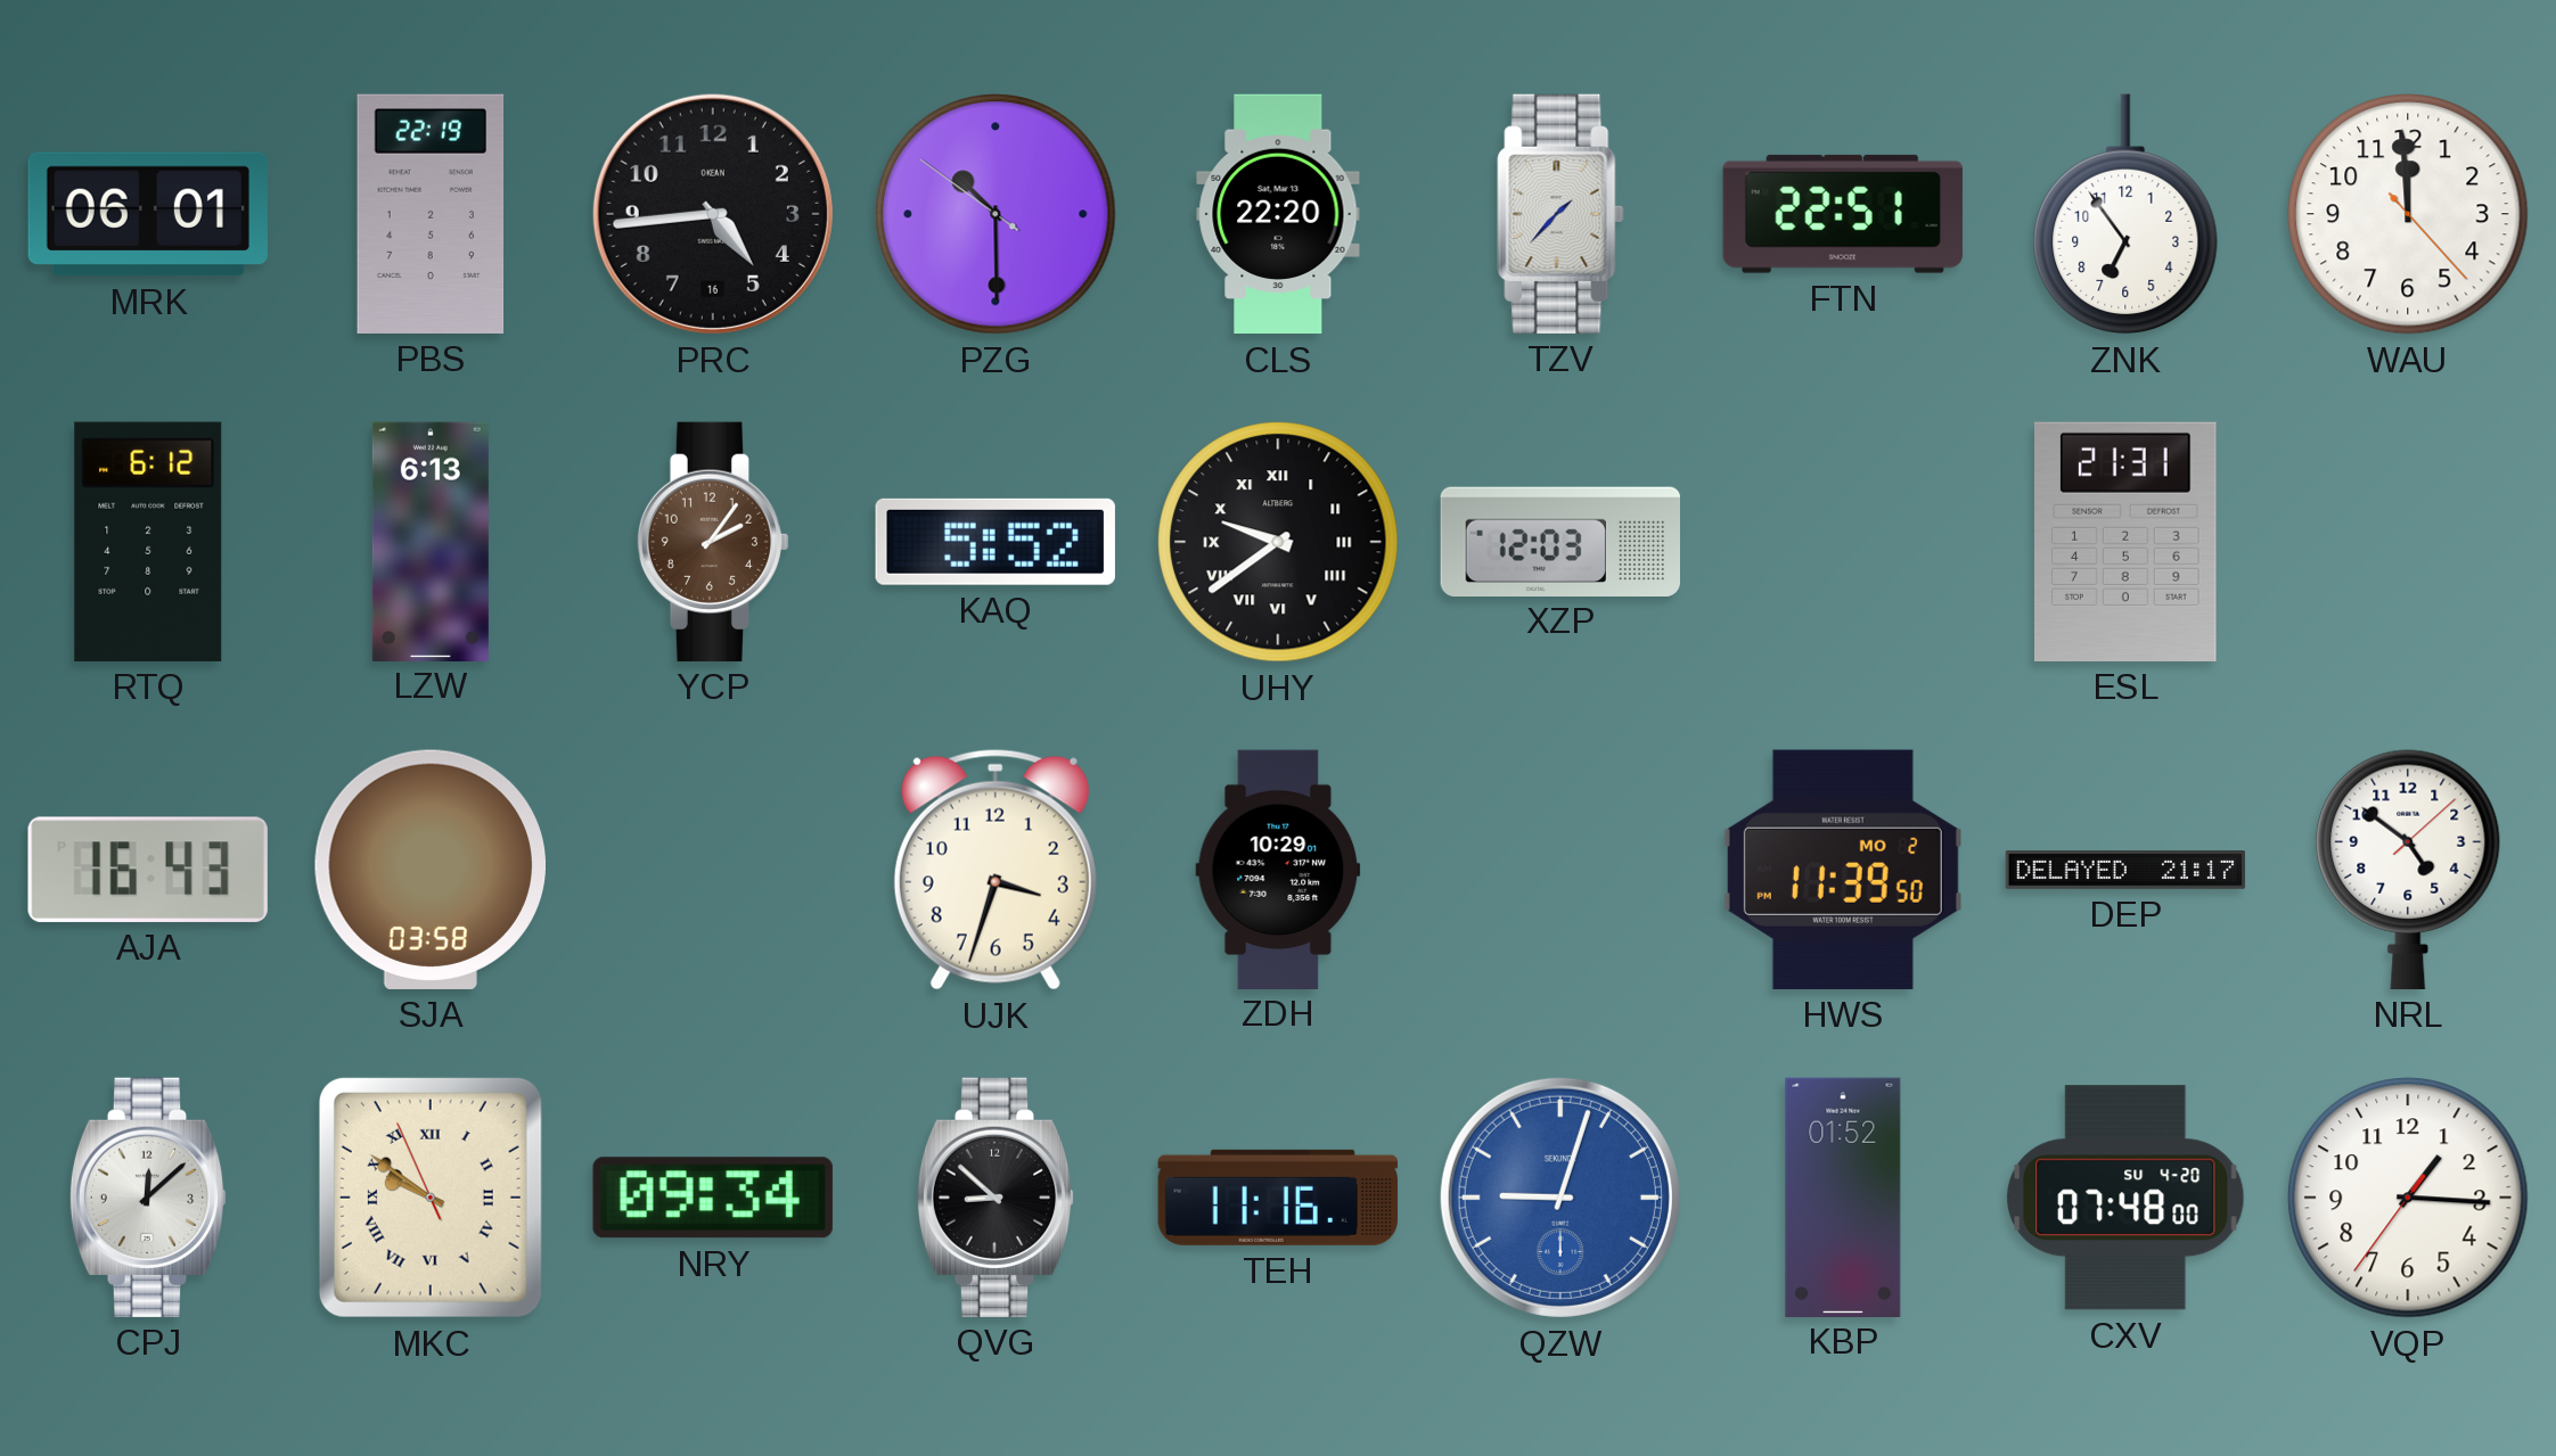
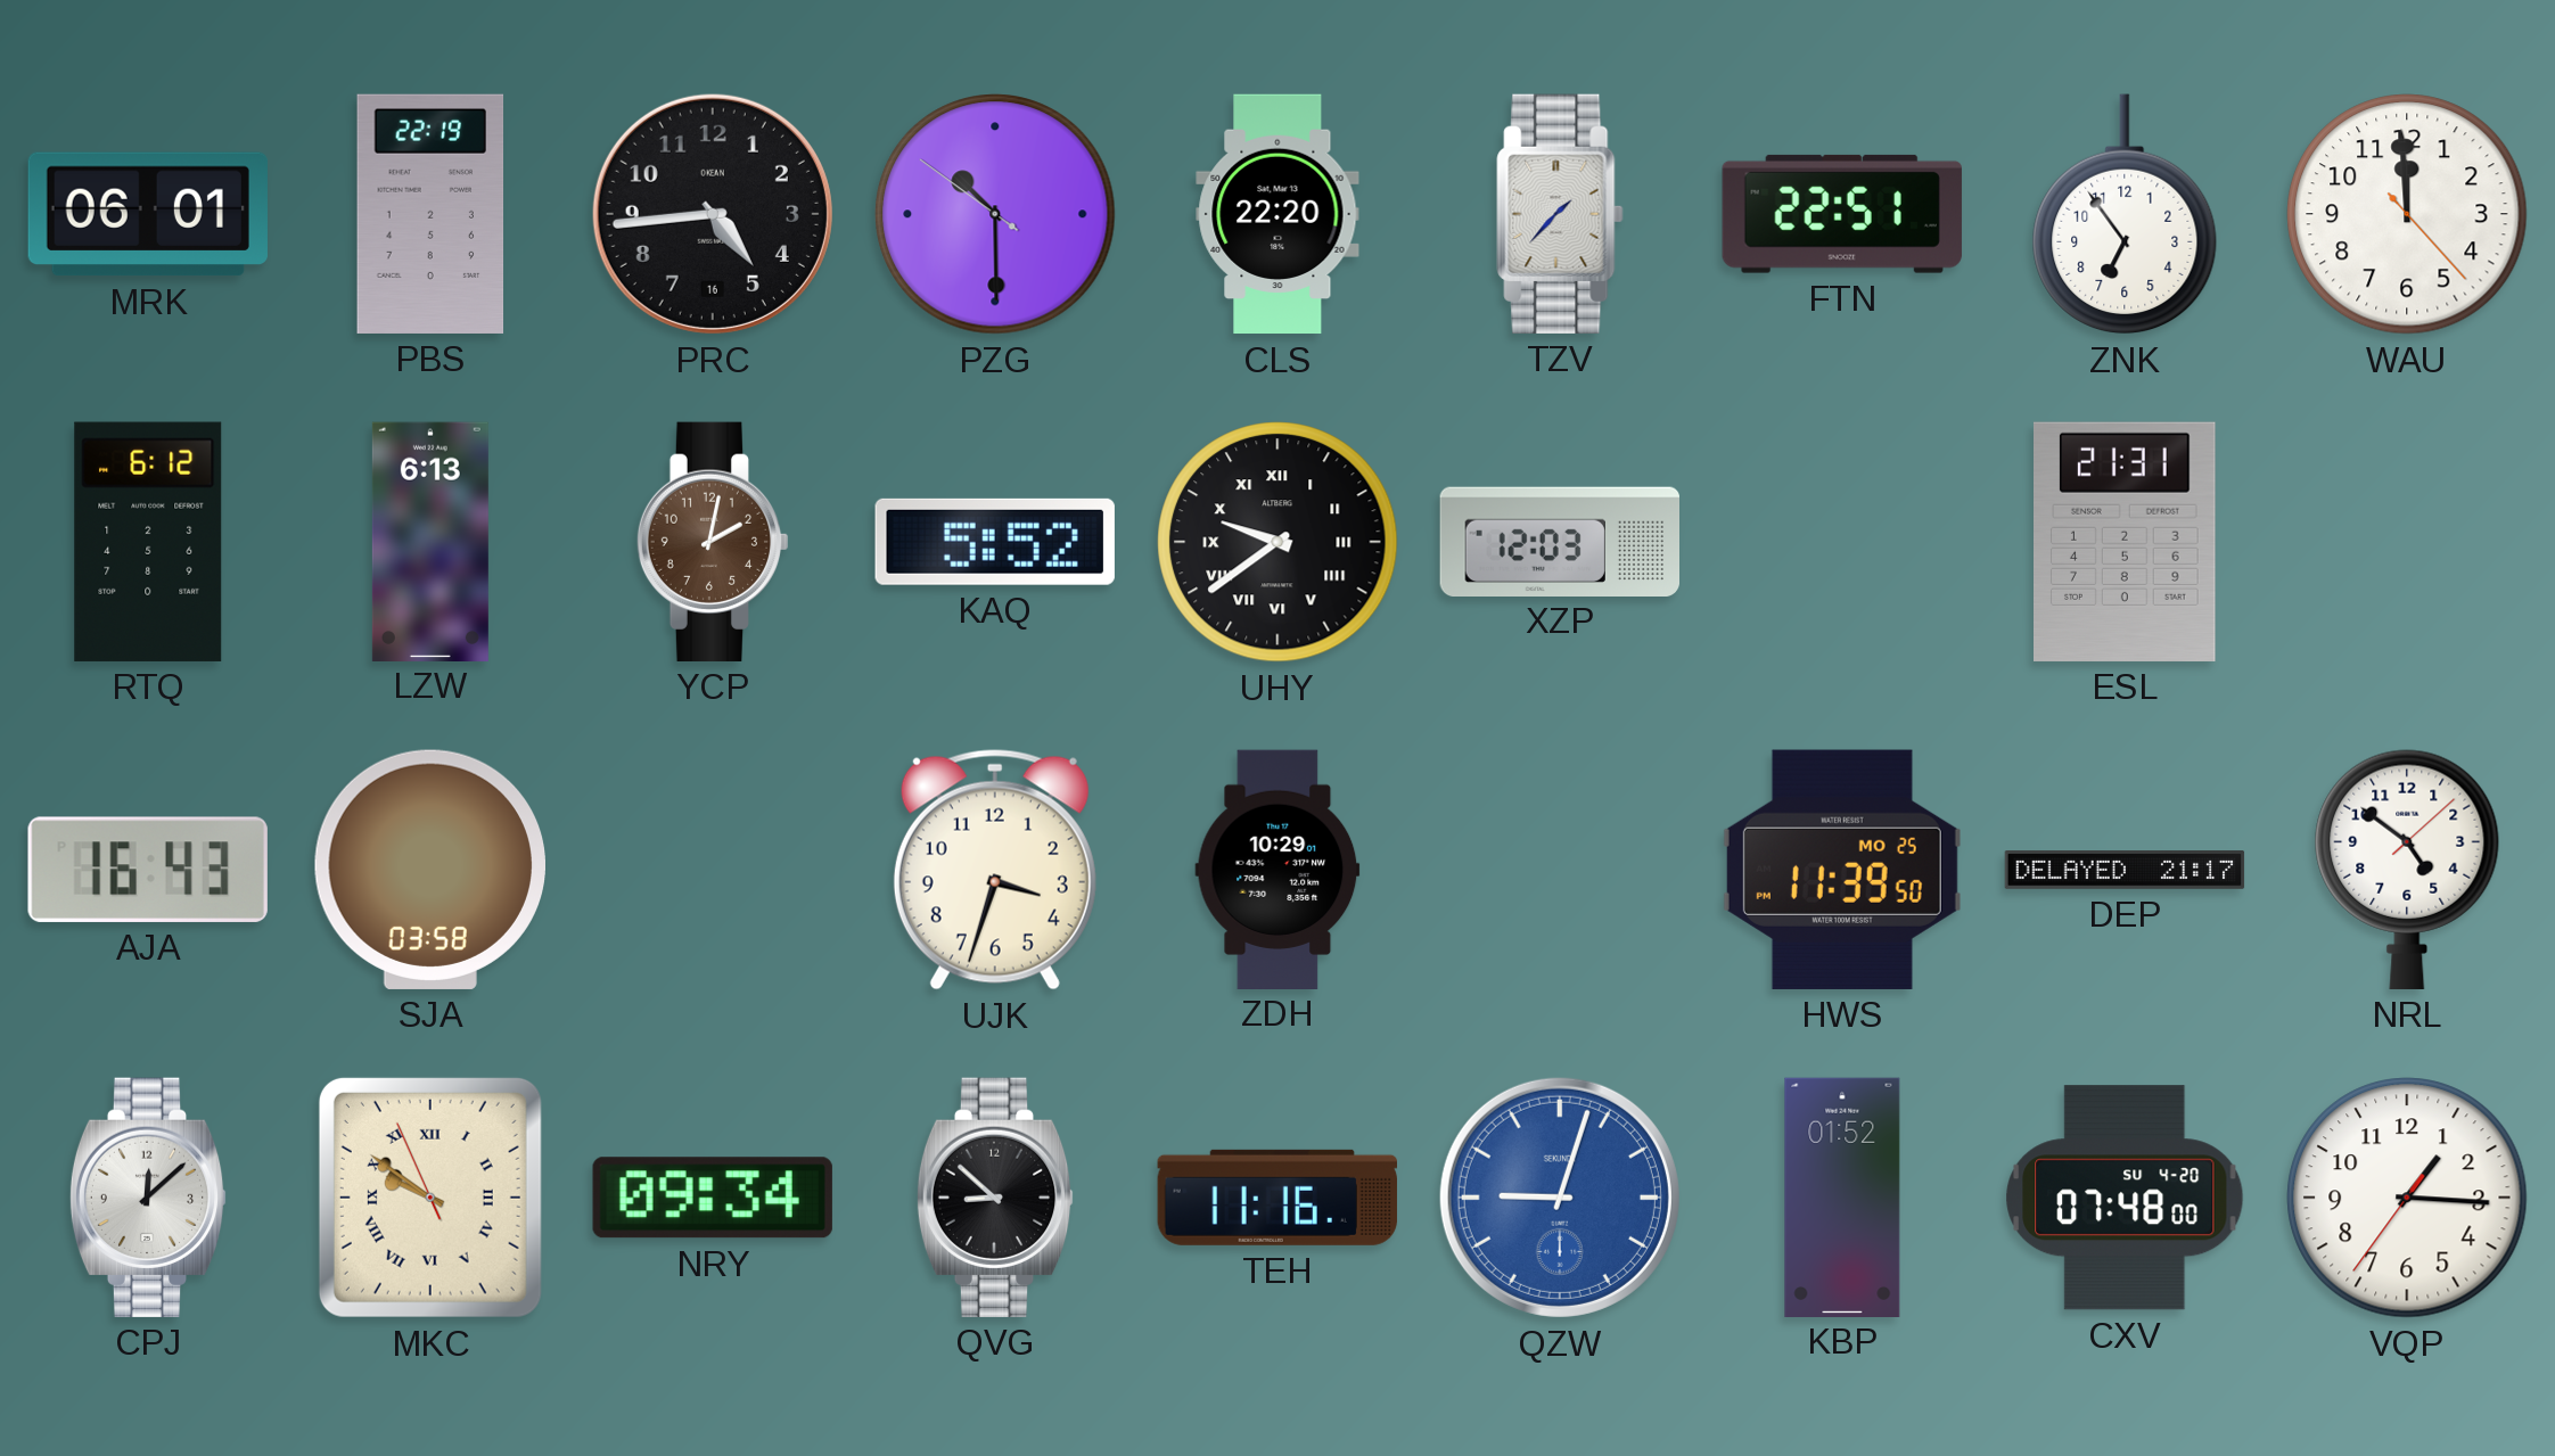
YCP: 2:06 -> 2:02 (713, 542)
HWS date: MO 2 -> MO 25 (1842, 870)
